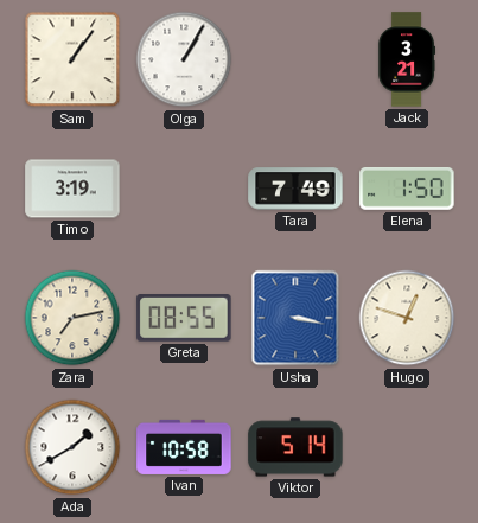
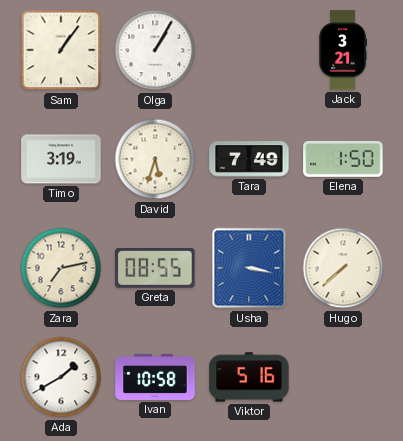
David: none -> 5:33 (155, 159)
Hugo: 12:48 -> 7:38 (343, 268)
Viktor: 5:14 -> 5:16 (249, 377)
